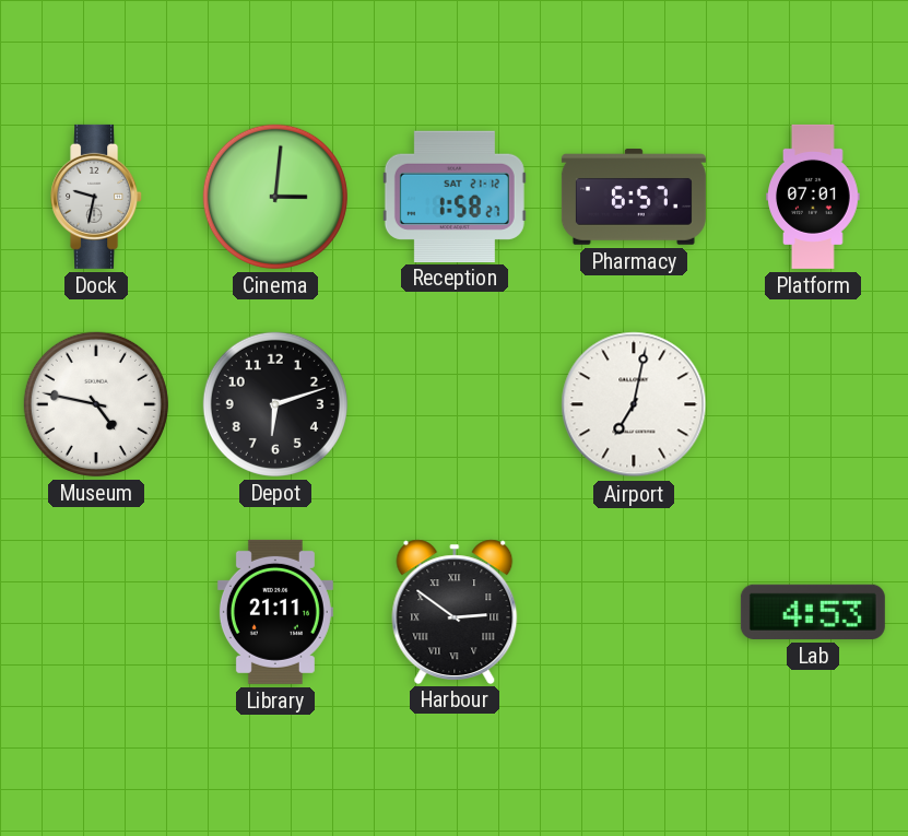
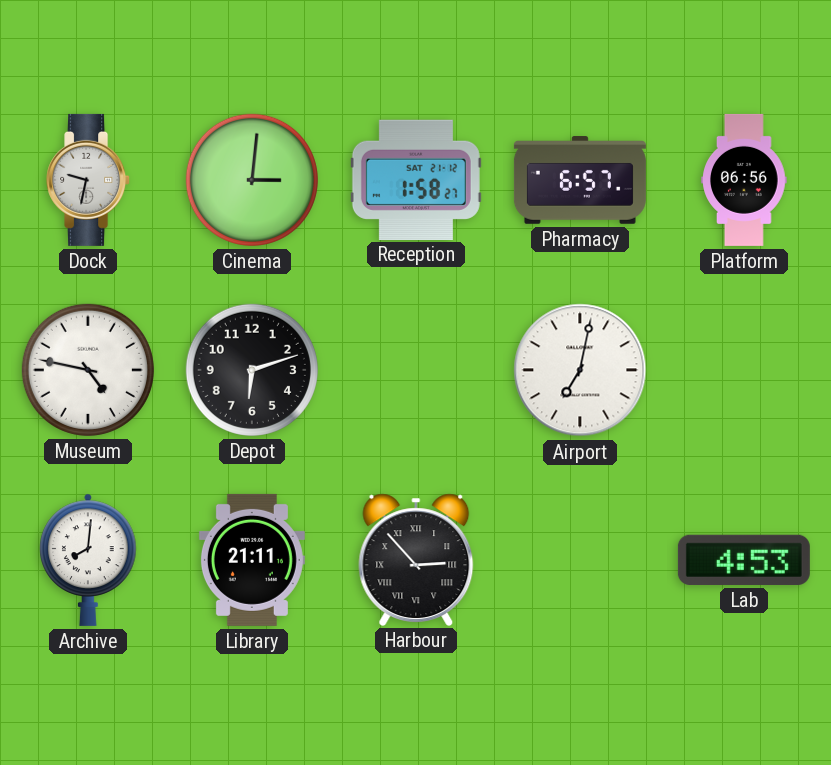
Platform: 07:01 -> 06:56 (744, 180)
Archive: none -> 8:01 (88, 560)
Harbour: 2:51 -> 2:53 (416, 559)
